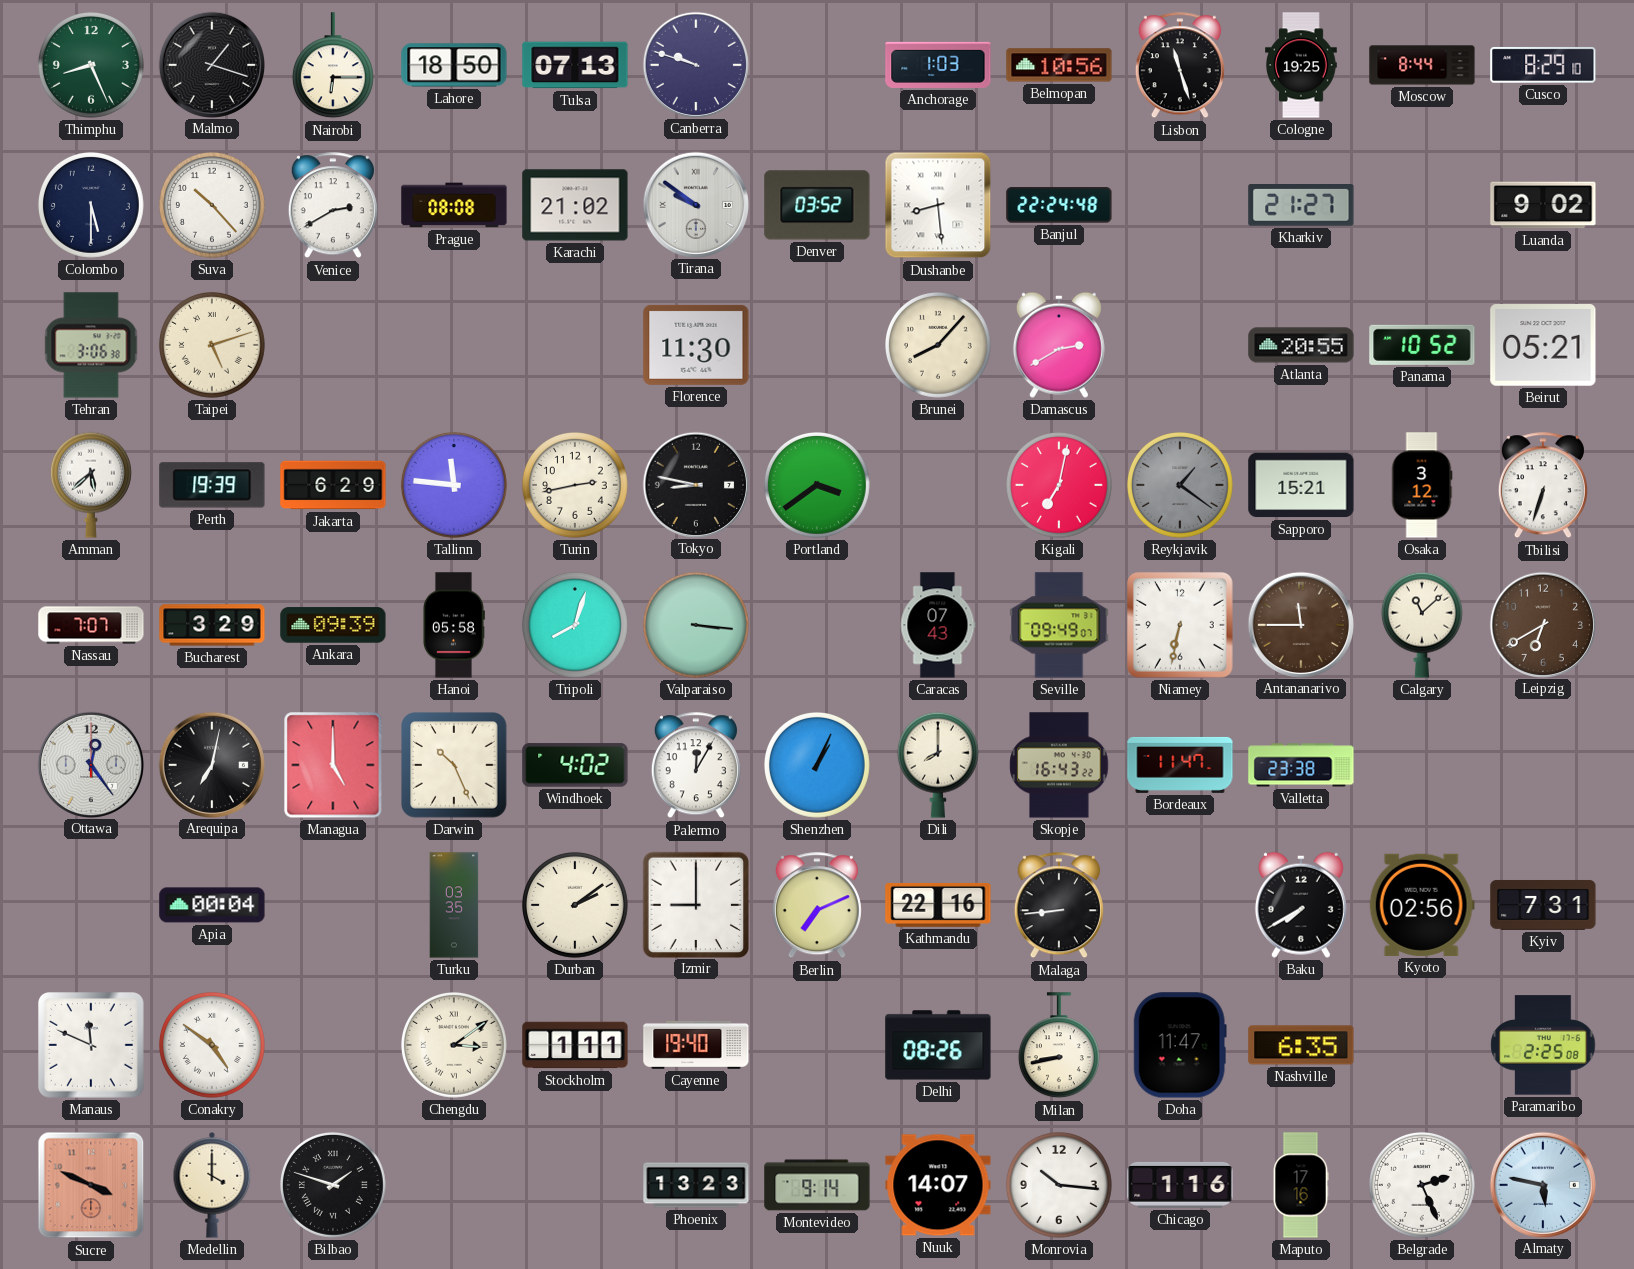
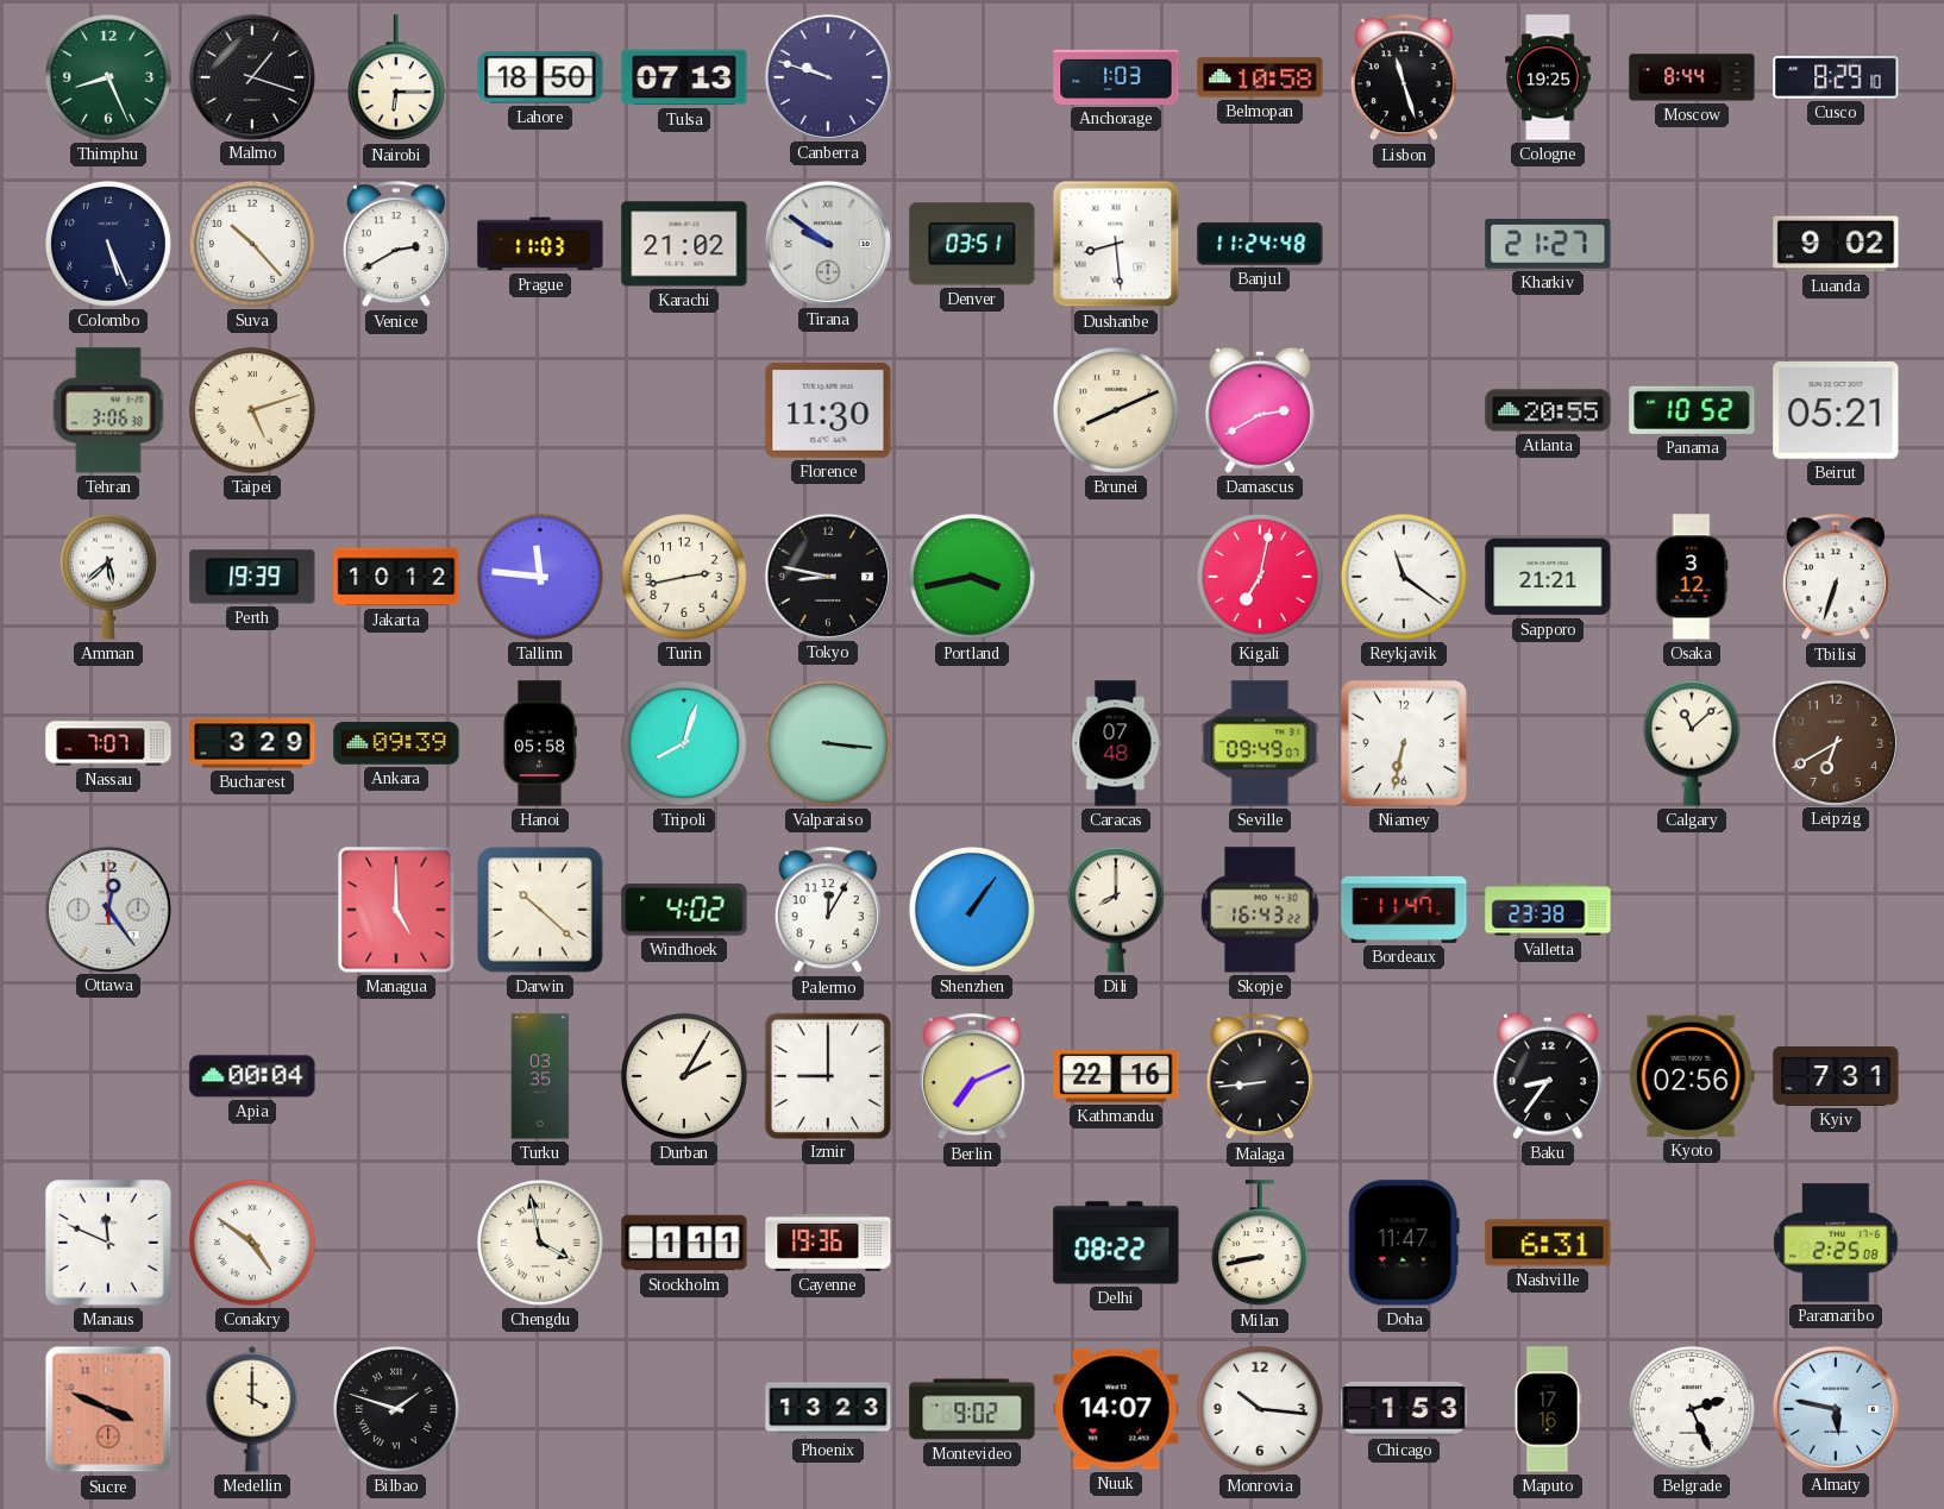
Belmopan: 10:56 -> 10:58 (1260, 77)
Colombo: 5:30 -> 5:26 (108, 244)
Prague: 08:08 -> 11:03 (540, 244)
Denver: 03:52 -> 03:51 (972, 244)
Banjul: 22:24 -> 11:24 (1260, 244)
Brunei: 8:07 -> 8:11 (1116, 410)
Jakarta: 6:29 -> 10:12 (396, 577)
Portland: 3:39 -> 3:43 (972, 577)
Reykjavik: 1:21 -> 11:21 (1404, 577)
Reykjavik dial: grey -> white (1404, 577)
Sapporo: 15:21 -> 21:21 (1548, 577)
Caracas: 07:43 -> 07:48 (1116, 743)
Antananarivo: 11:45 -> none (1300, 624)
Arequipa: 7:02 -> none (211, 764)
Darwin: 10:26 -> 10:22 (540, 910)
Shenzhen: 1:04 -> 1:06 (972, 910)
Durban: 2:09 -> 2:05 (684, 1076)
Baku: 7:40 -> 8:36 (1548, 1076)
Chengdu: 3:09 -> 3:58 (540, 1243)
Cayenne: 19:40 -> 19:36 (828, 1243)
Delhi: 08:26 -> 08:22 (1116, 1243)
Nashville: 6:35 -> 6:31 (1548, 1243)
Montevideo: 9:14 -> 9:02 (972, 1409)
Chicago: 1:16 -> 1:53 (1404, 1409)
